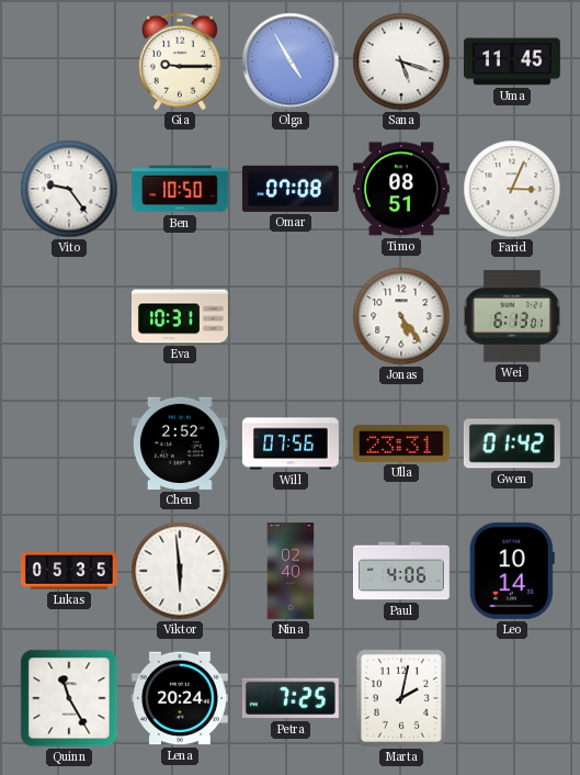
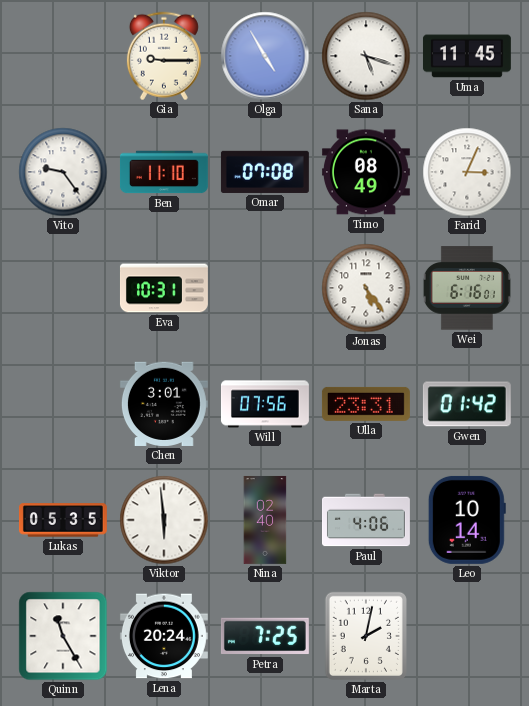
Ben: 10:50 -> 11:10 (164, 172)
Timo: 08:51 -> 08:49 (366, 172)
Wei: 6:13 -> 6:16 (467, 288)
Chen: 2:52 -> 3:01 (164, 404)
